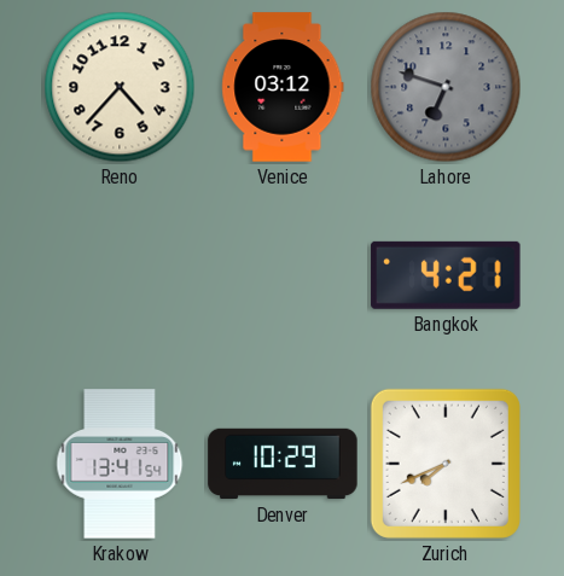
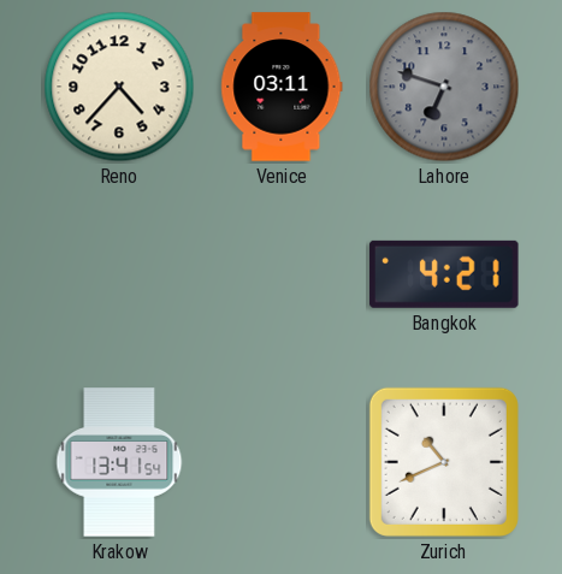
Venice: 03:12 -> 03:11 (282, 87)
Denver: 10:29 -> none (283, 464)
Zurich: 7:41 -> 10:41 (444, 462)
